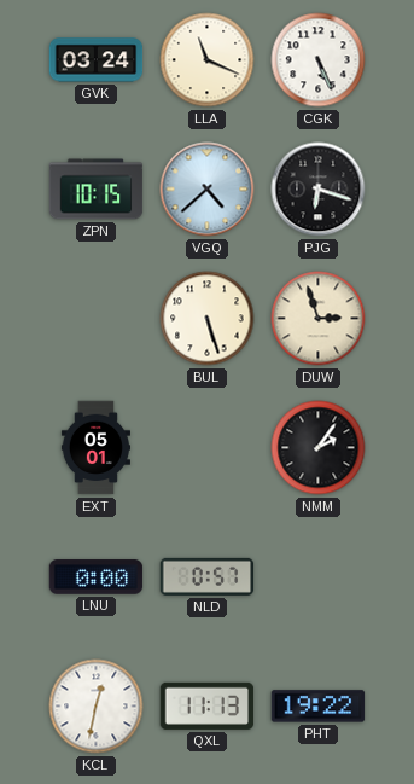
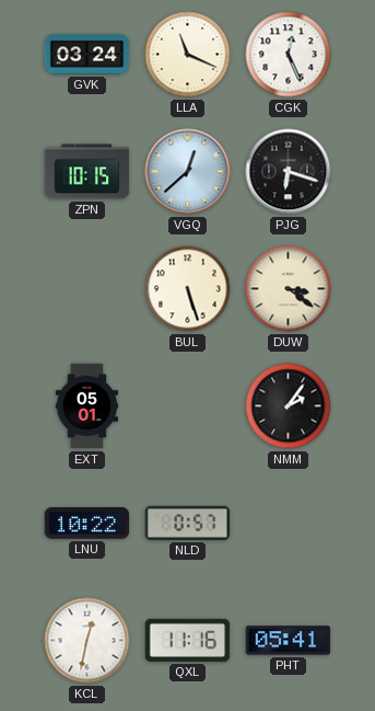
CGK: 5:26 -> 12:26 (289, 55)
VGQ: 4:38 -> 12:38 (188, 172)
DUW: 2:57 -> 3:21 (289, 289)
LNU: 0:00 -> 10:22 (87, 524)
QXL: 11:13 -> 11:16 (188, 640)
PHT: 19:22 -> 05:41 (289, 641)
